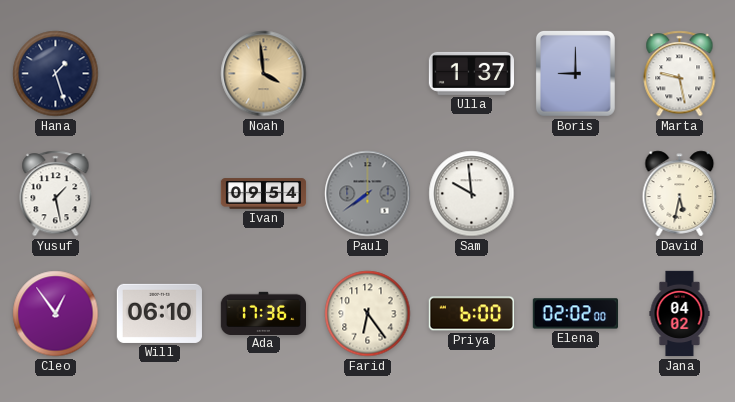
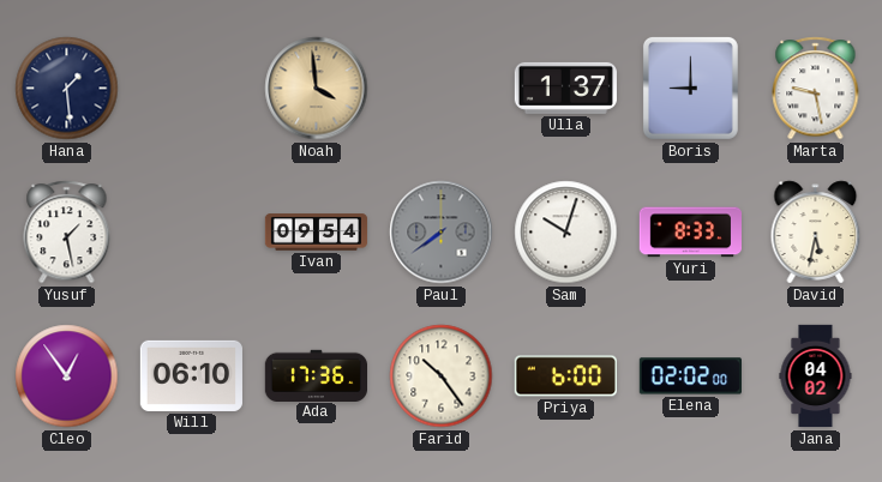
Hana: 1:27 -> 1:29 (67, 89)
Sam: 9:59 -> 10:03 (566, 233)
Yuri: none -> 8:33 (690, 233)
Farid: 6:24 -> 10:24 (442, 376)
